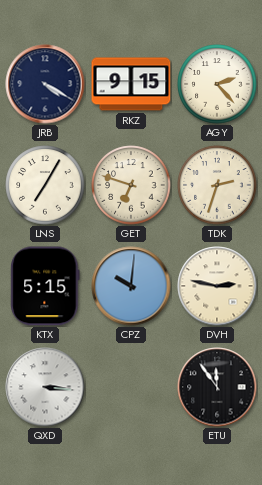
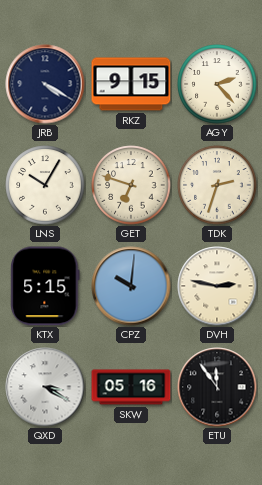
LNS: 7:05 -> 10:05 (45, 185)
QXD: 3:16 -> 3:20 (45, 387)
SKW: none -> 05:16 (131, 387)
